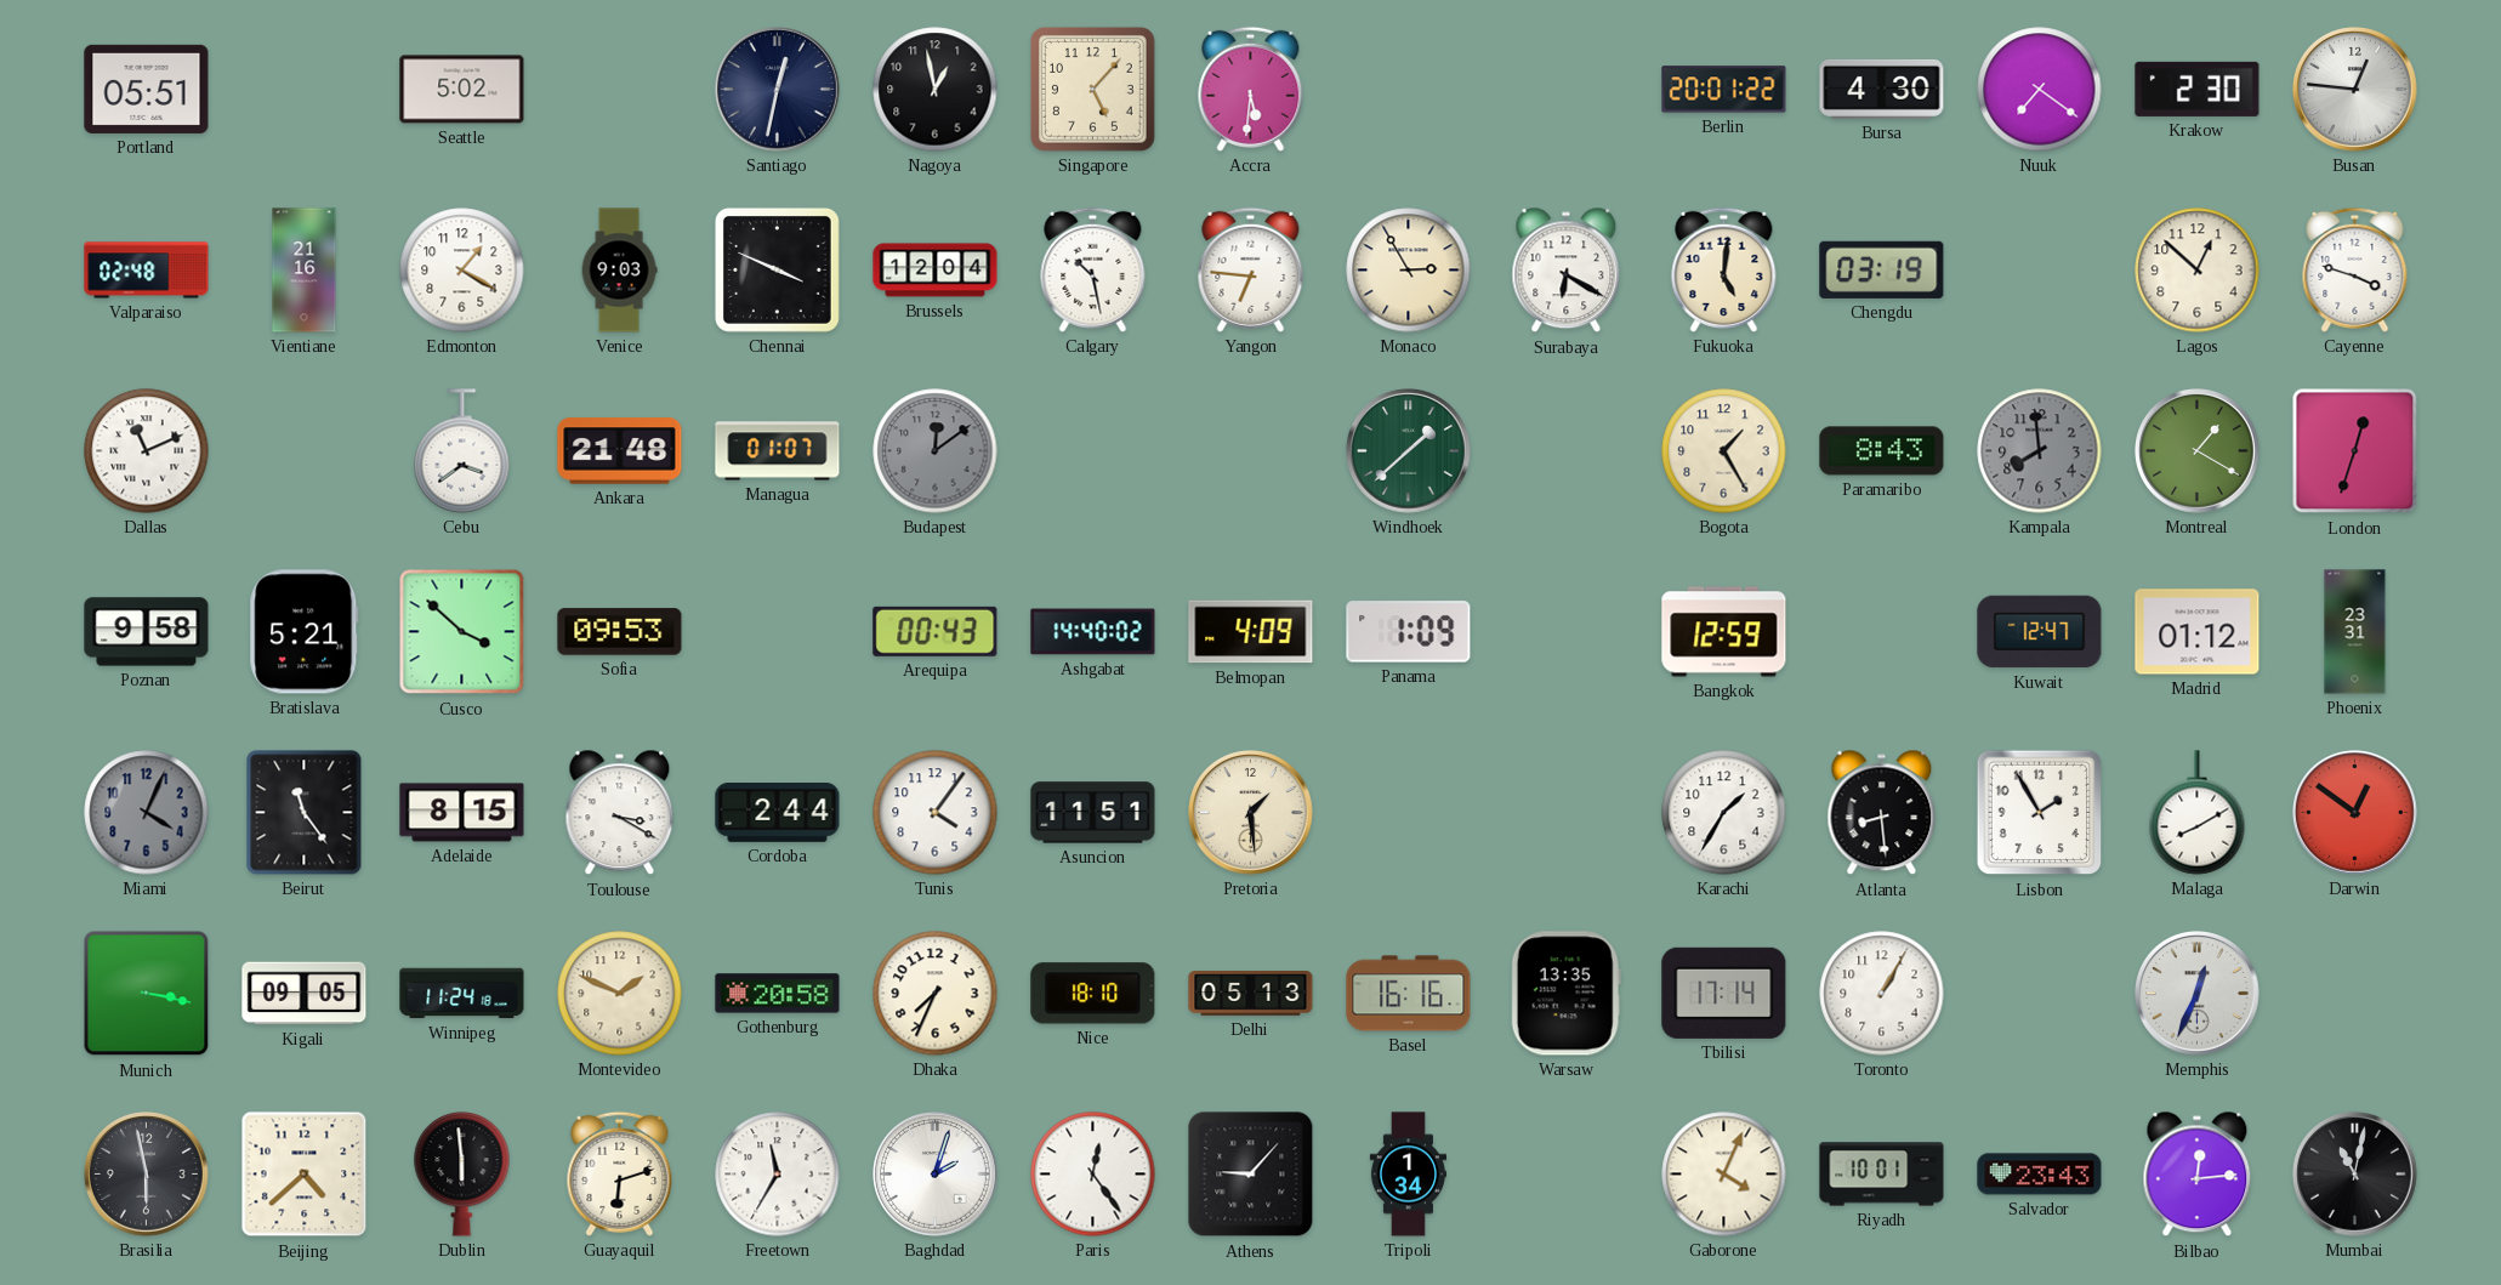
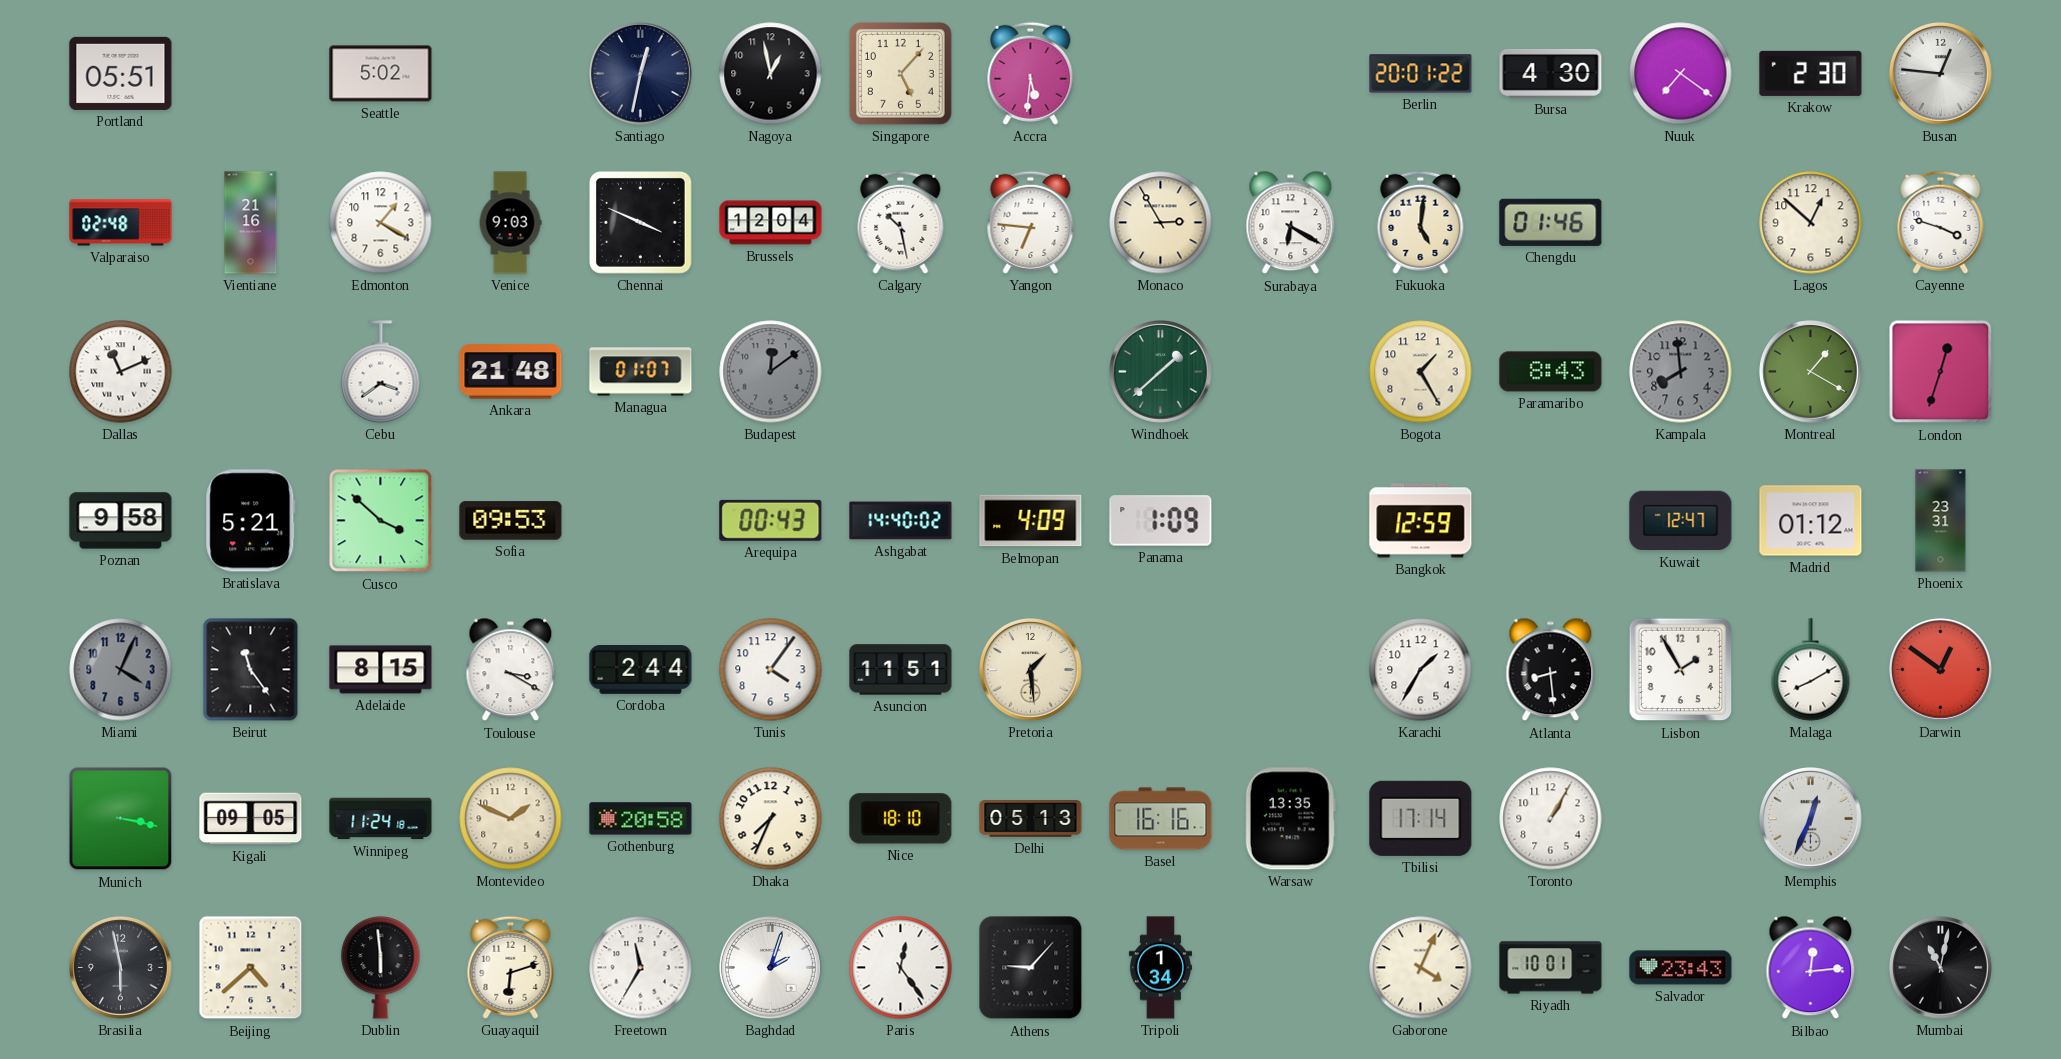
Chengdu: 03:19 -> 01:46 (1551, 222)
